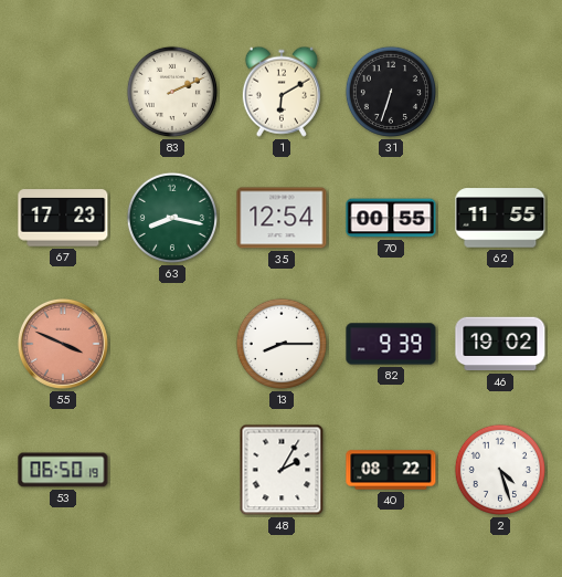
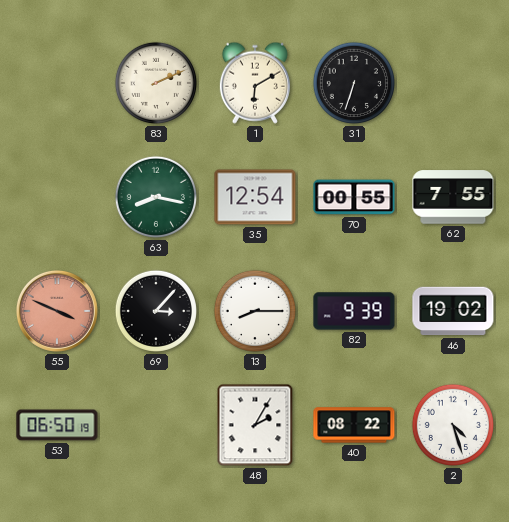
67: 17:23 -> none (63, 218)
62: 11:55 -> 7:55 (453, 197)
69: none -> 3:07 (156, 311)
